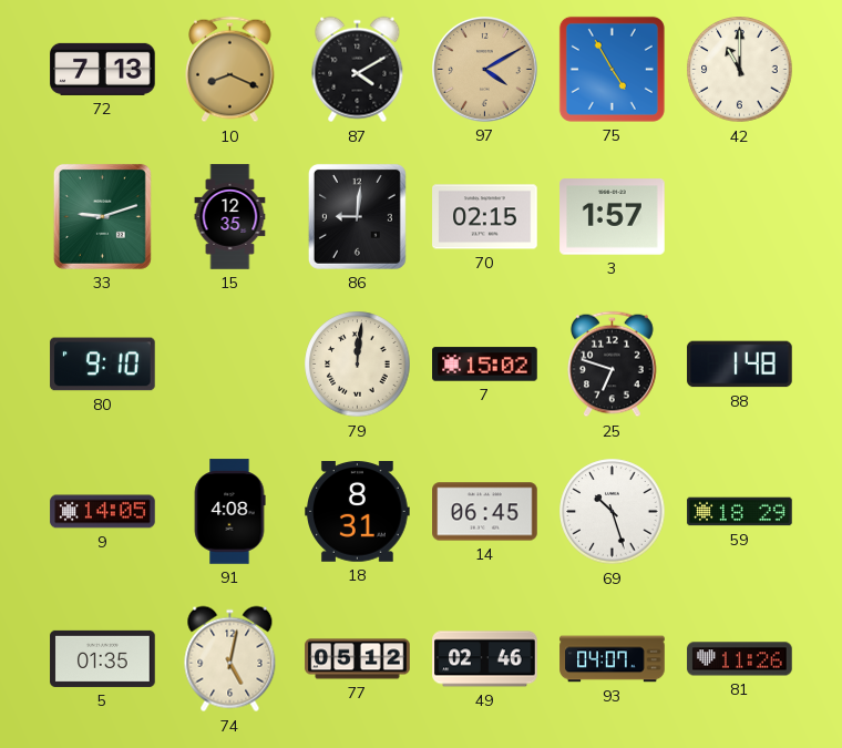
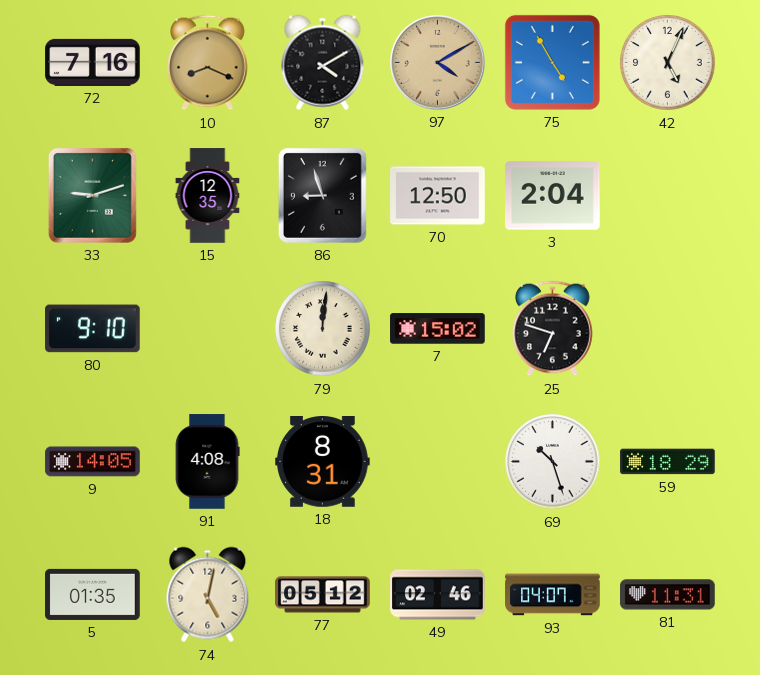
72: 7:13 -> 7:16 (93, 62)
42: 11:00 -> 5:04 (668, 63)
86: 9:01 -> 8:57 (322, 195)
70: 02:15 -> 12:50 (438, 196)
3: 1:57 -> 2:04 (553, 196)
88: 1:48 -> none (740, 365)
14: 06:45 -> none (485, 512)
81: 11:26 -> 11:31 (668, 595)
